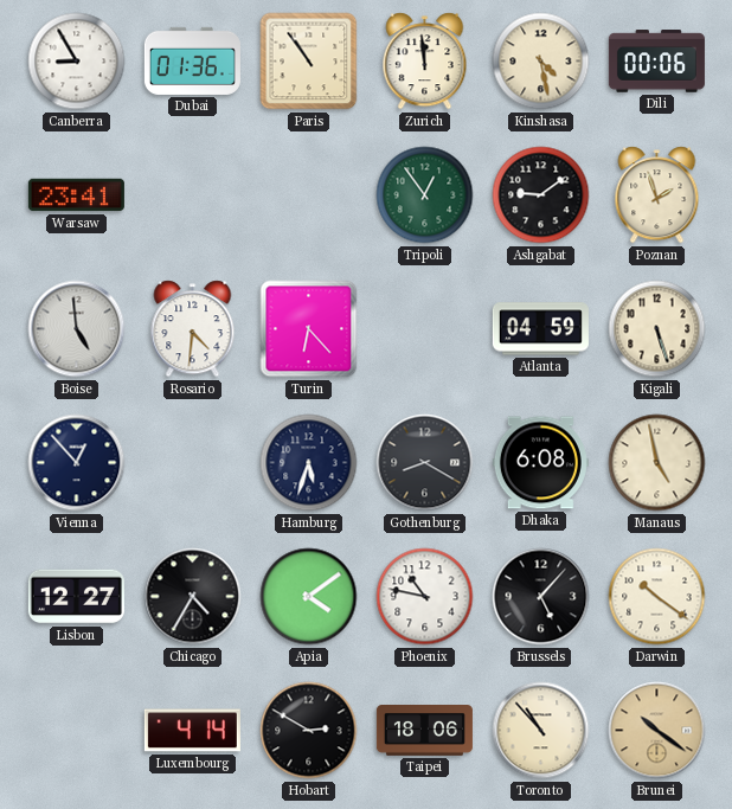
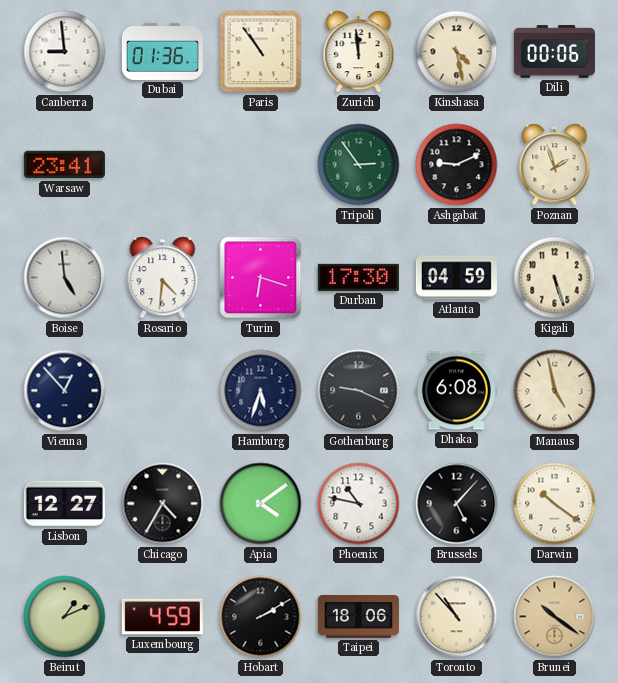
Canberra: 8:55 -> 8:59 (65, 52)
Tripoli: 12:54 -> 2:54 (359, 165)
Ashgabat: 9:09 -> 9:11 (457, 165)
Turin: 6:23 -> 6:18 (261, 278)
Durban: none -> 17:30 (358, 277)
Gothenburg: 8:20 -> 9:19 (359, 391)
Beirut: none -> 1:11 (65, 617)
Luxembourg: 4:14 -> 4:59 (162, 617)
Hobart: 2:50 -> 2:10 (261, 617)
